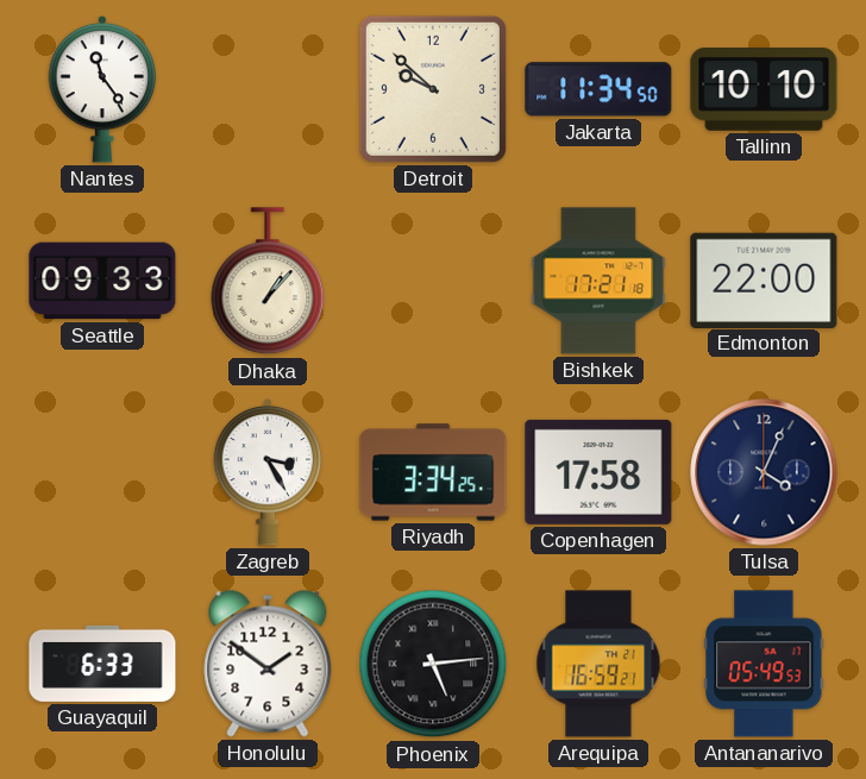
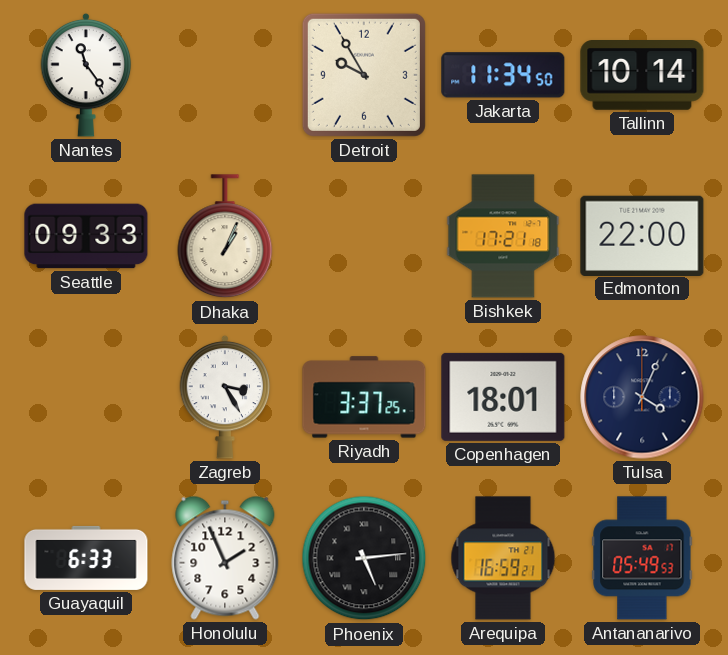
Detroit: 9:52 -> 9:55 (364, 75)
Tallinn: 10:10 -> 10:14 (642, 76)
Dhaka: 1:07 -> 1:04 (225, 237)
Riyadh: 3:34 -> 3:37 (364, 397)
Copenhagen: 17:58 -> 18:01 (503, 397)
Honolulu: 1:51 -> 1:56 (225, 558)
